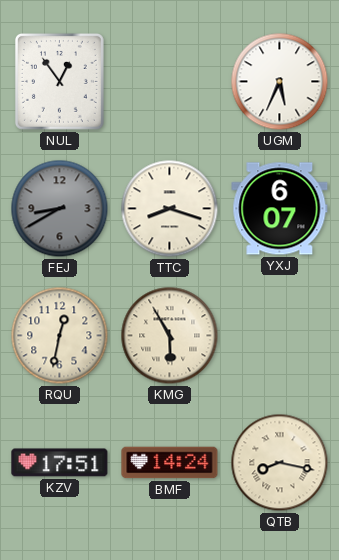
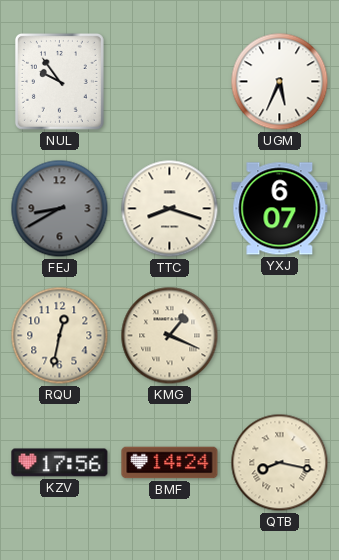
NUL: 12:54 -> 9:54 (59, 81)
KMG: 5:55 -> 1:19 (170, 336)
KZV: 17:51 -> 17:56 (60, 463)
